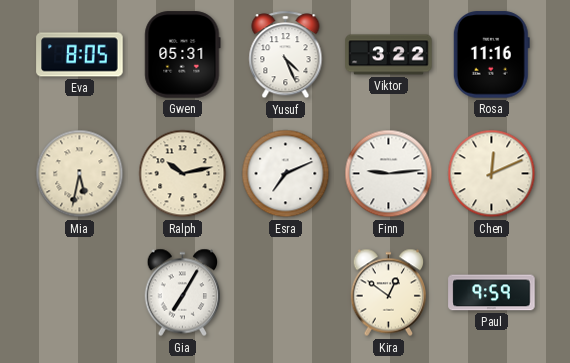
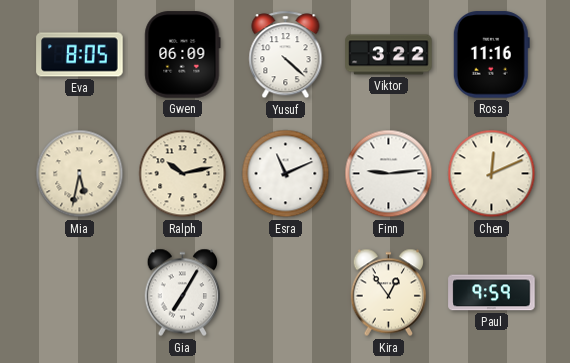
Gwen: 05:31 -> 06:09 (183, 55)
Yusuf: 4:26 -> 4:22 (286, 55)
Esra: 7:11 -> 11:11 (286, 174)
Kira: 12:51 -> 12:54 (389, 293)
